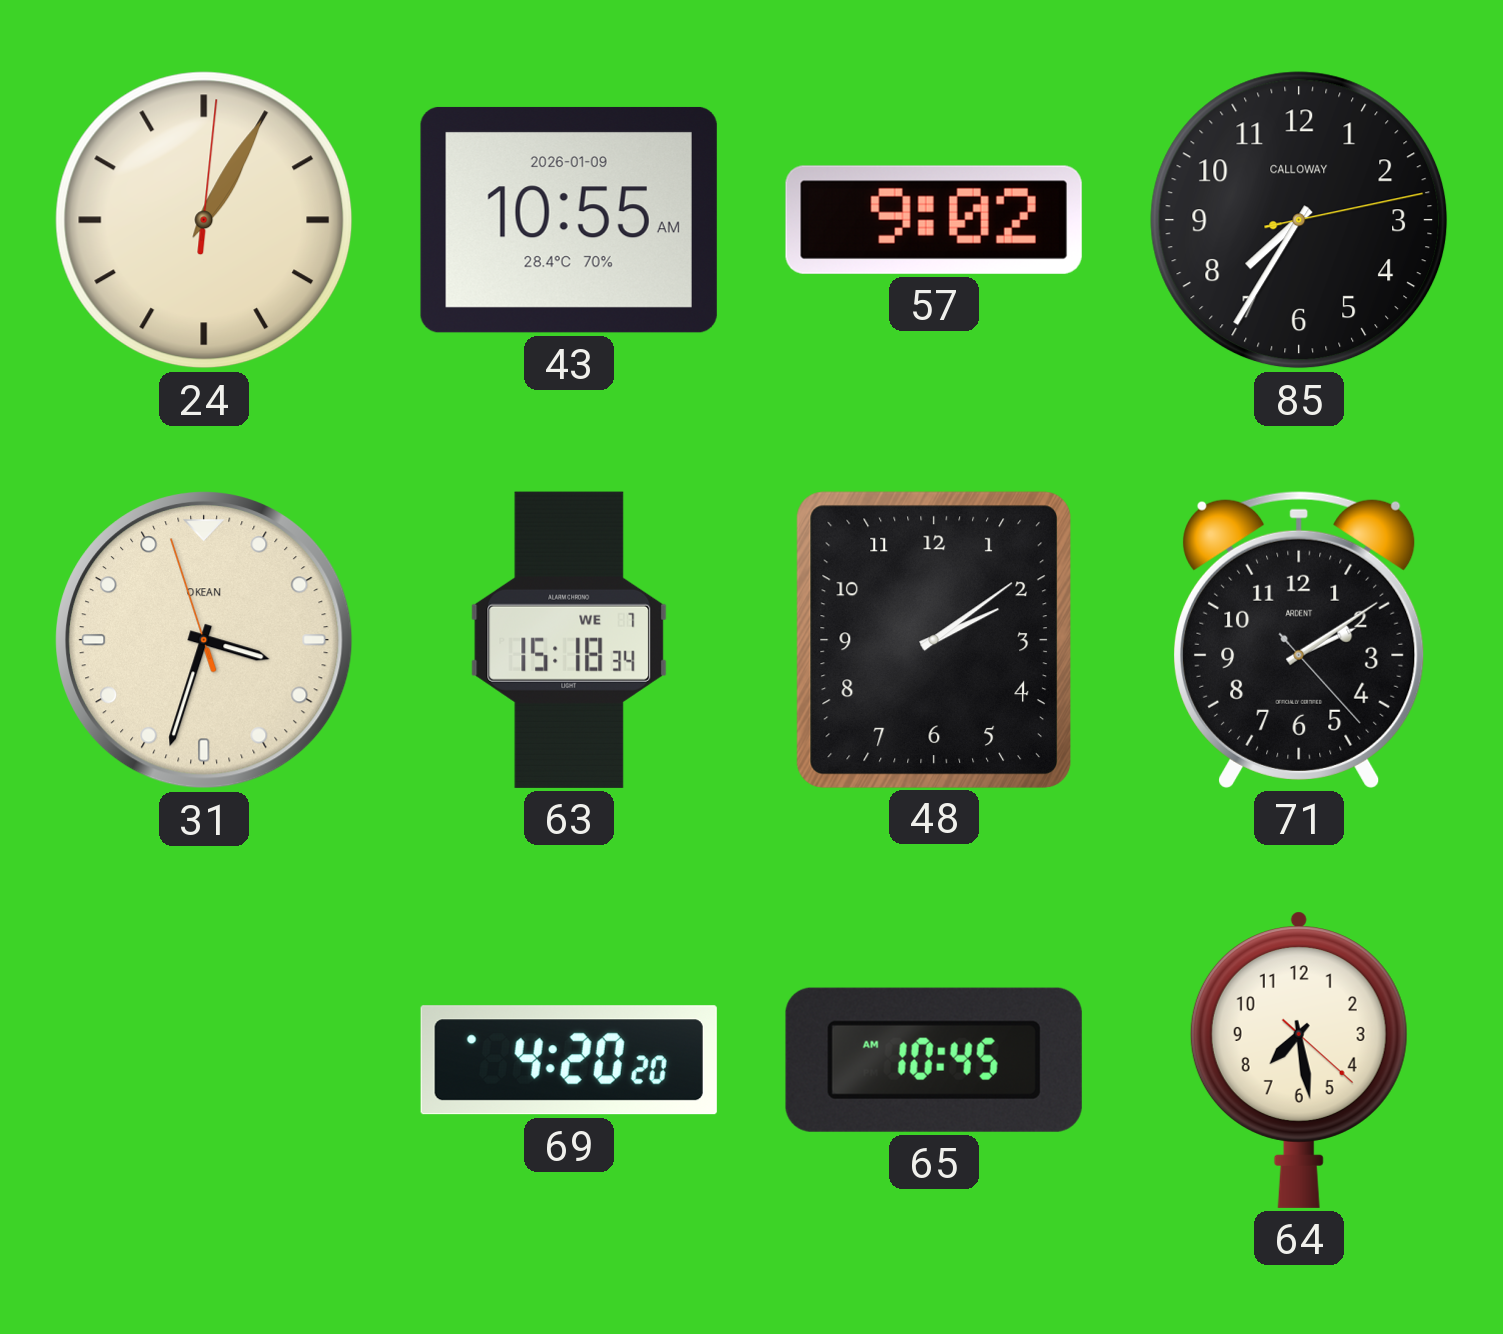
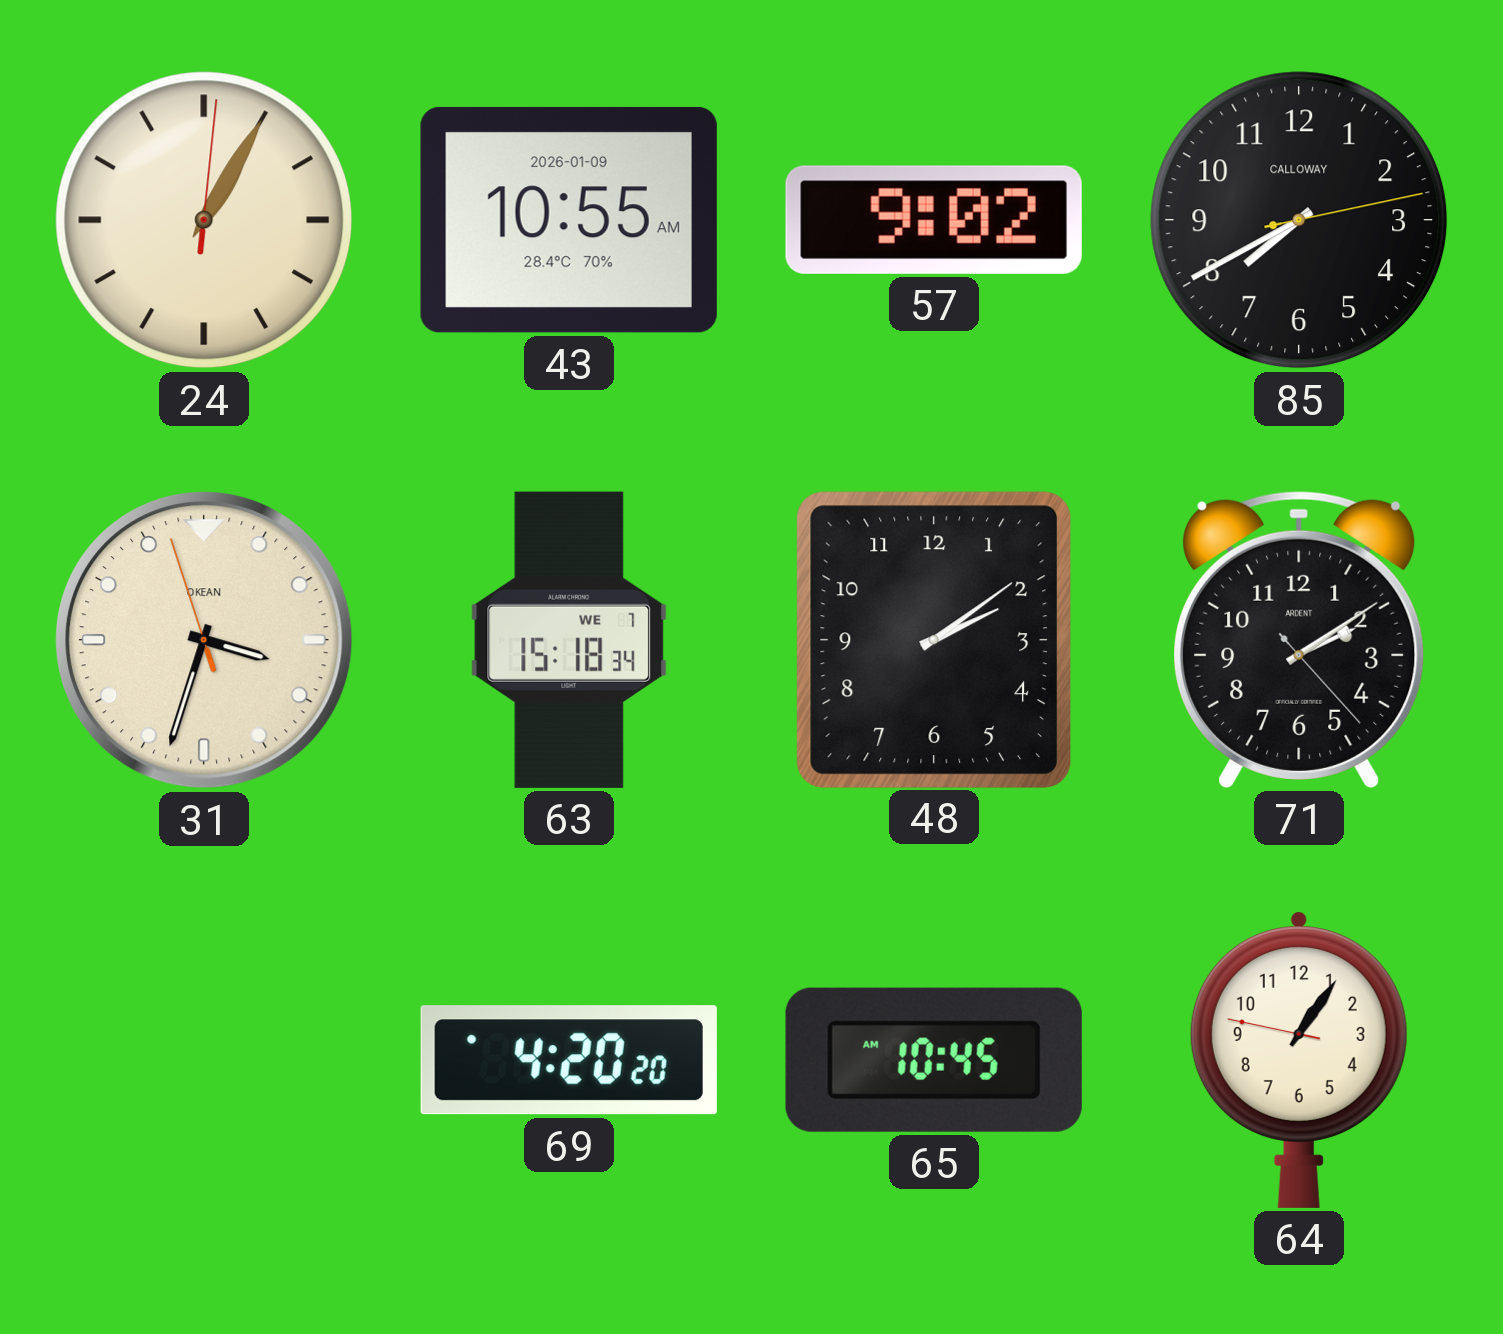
85: 7:35 -> 7:40 (1299, 220)
64: 7:28 -> 1:05 (1299, 1060)
